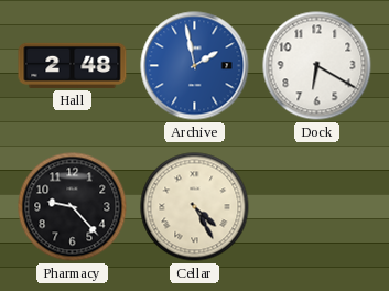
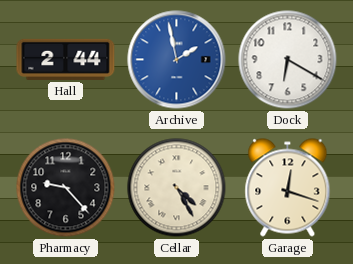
Hall: 2:48 -> 2:44 (66, 59)
Garage: none -> 12:18 (288, 188)
